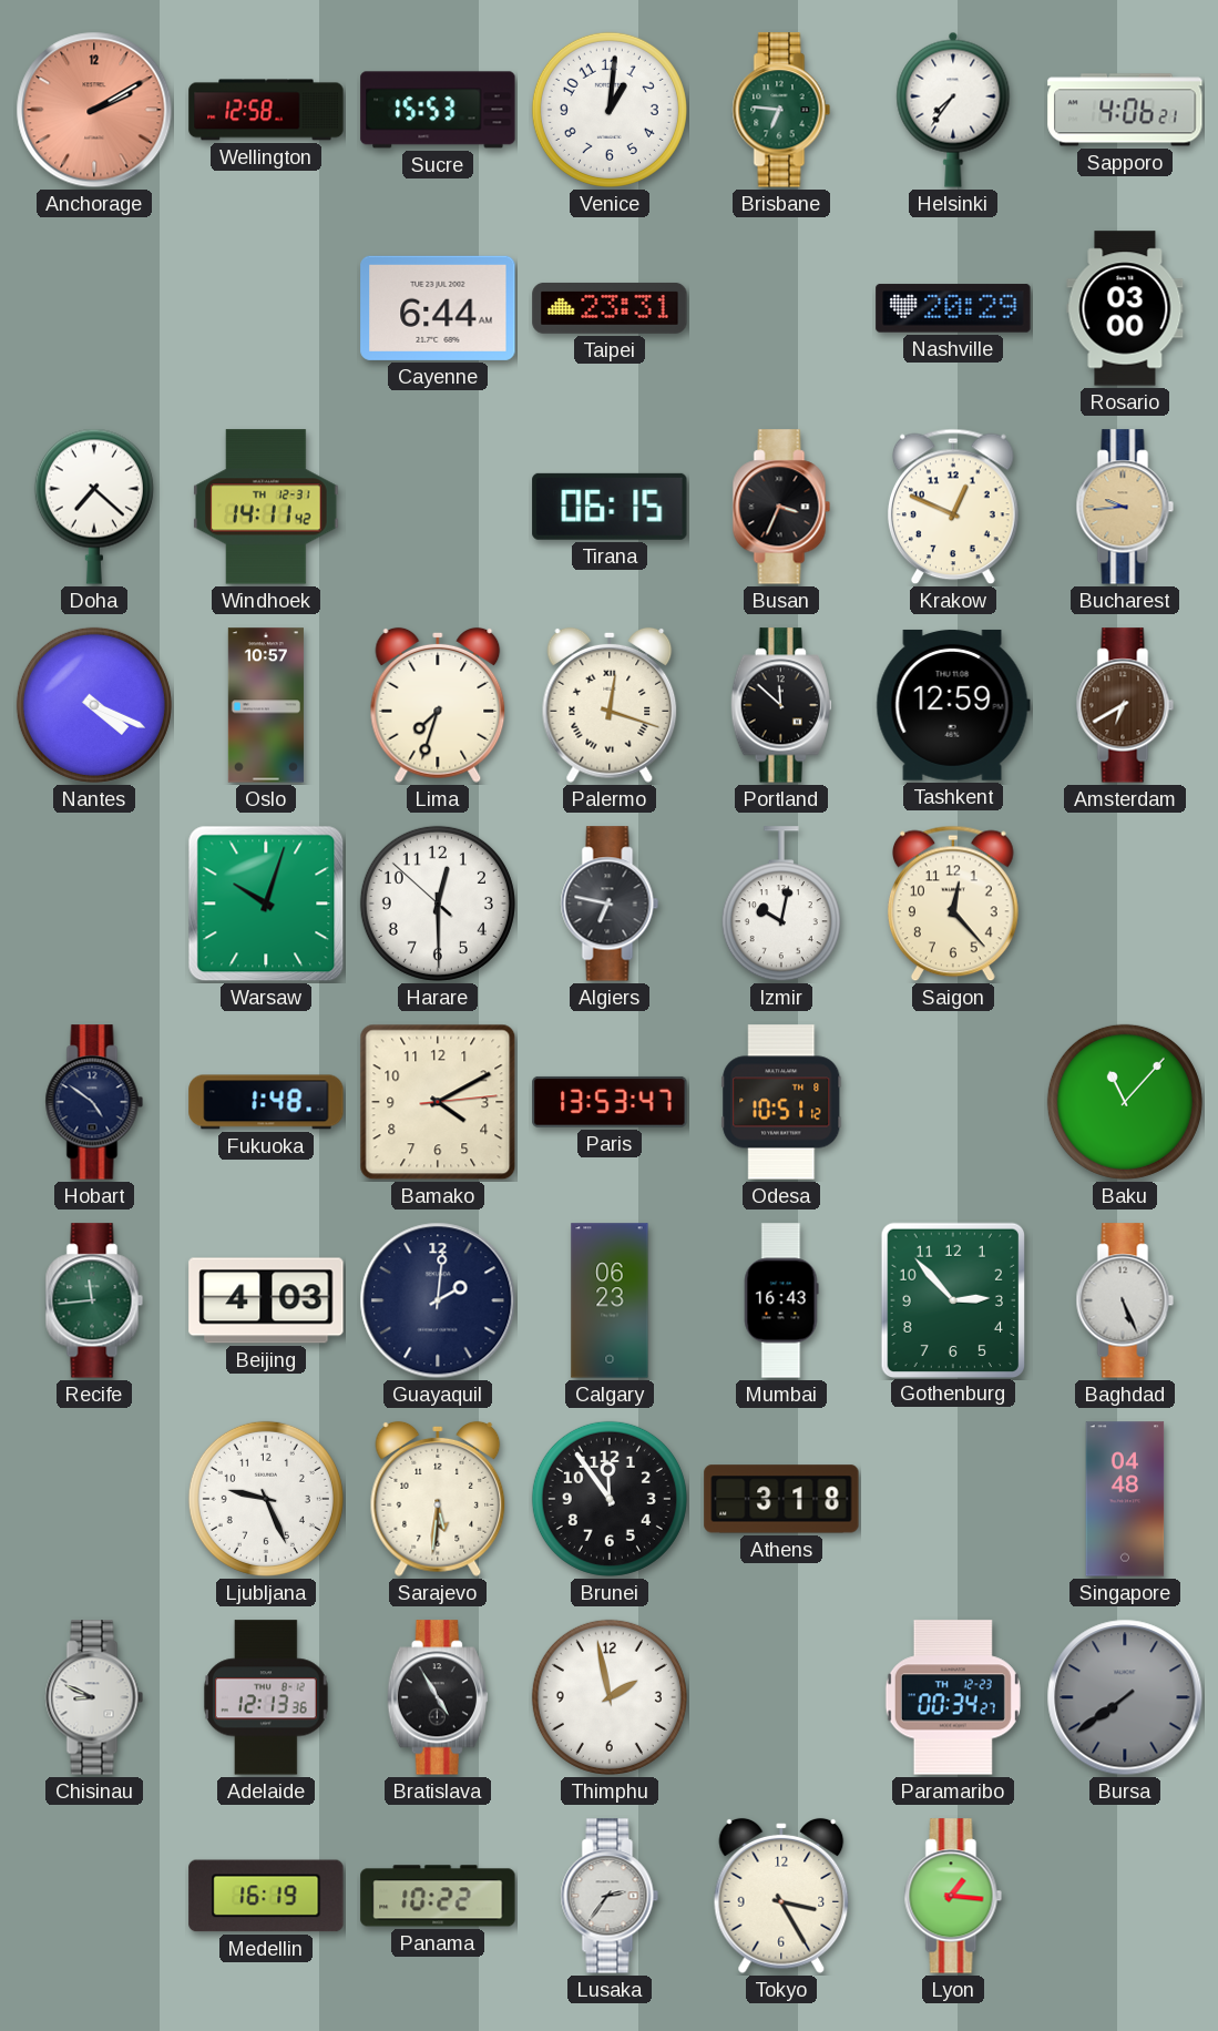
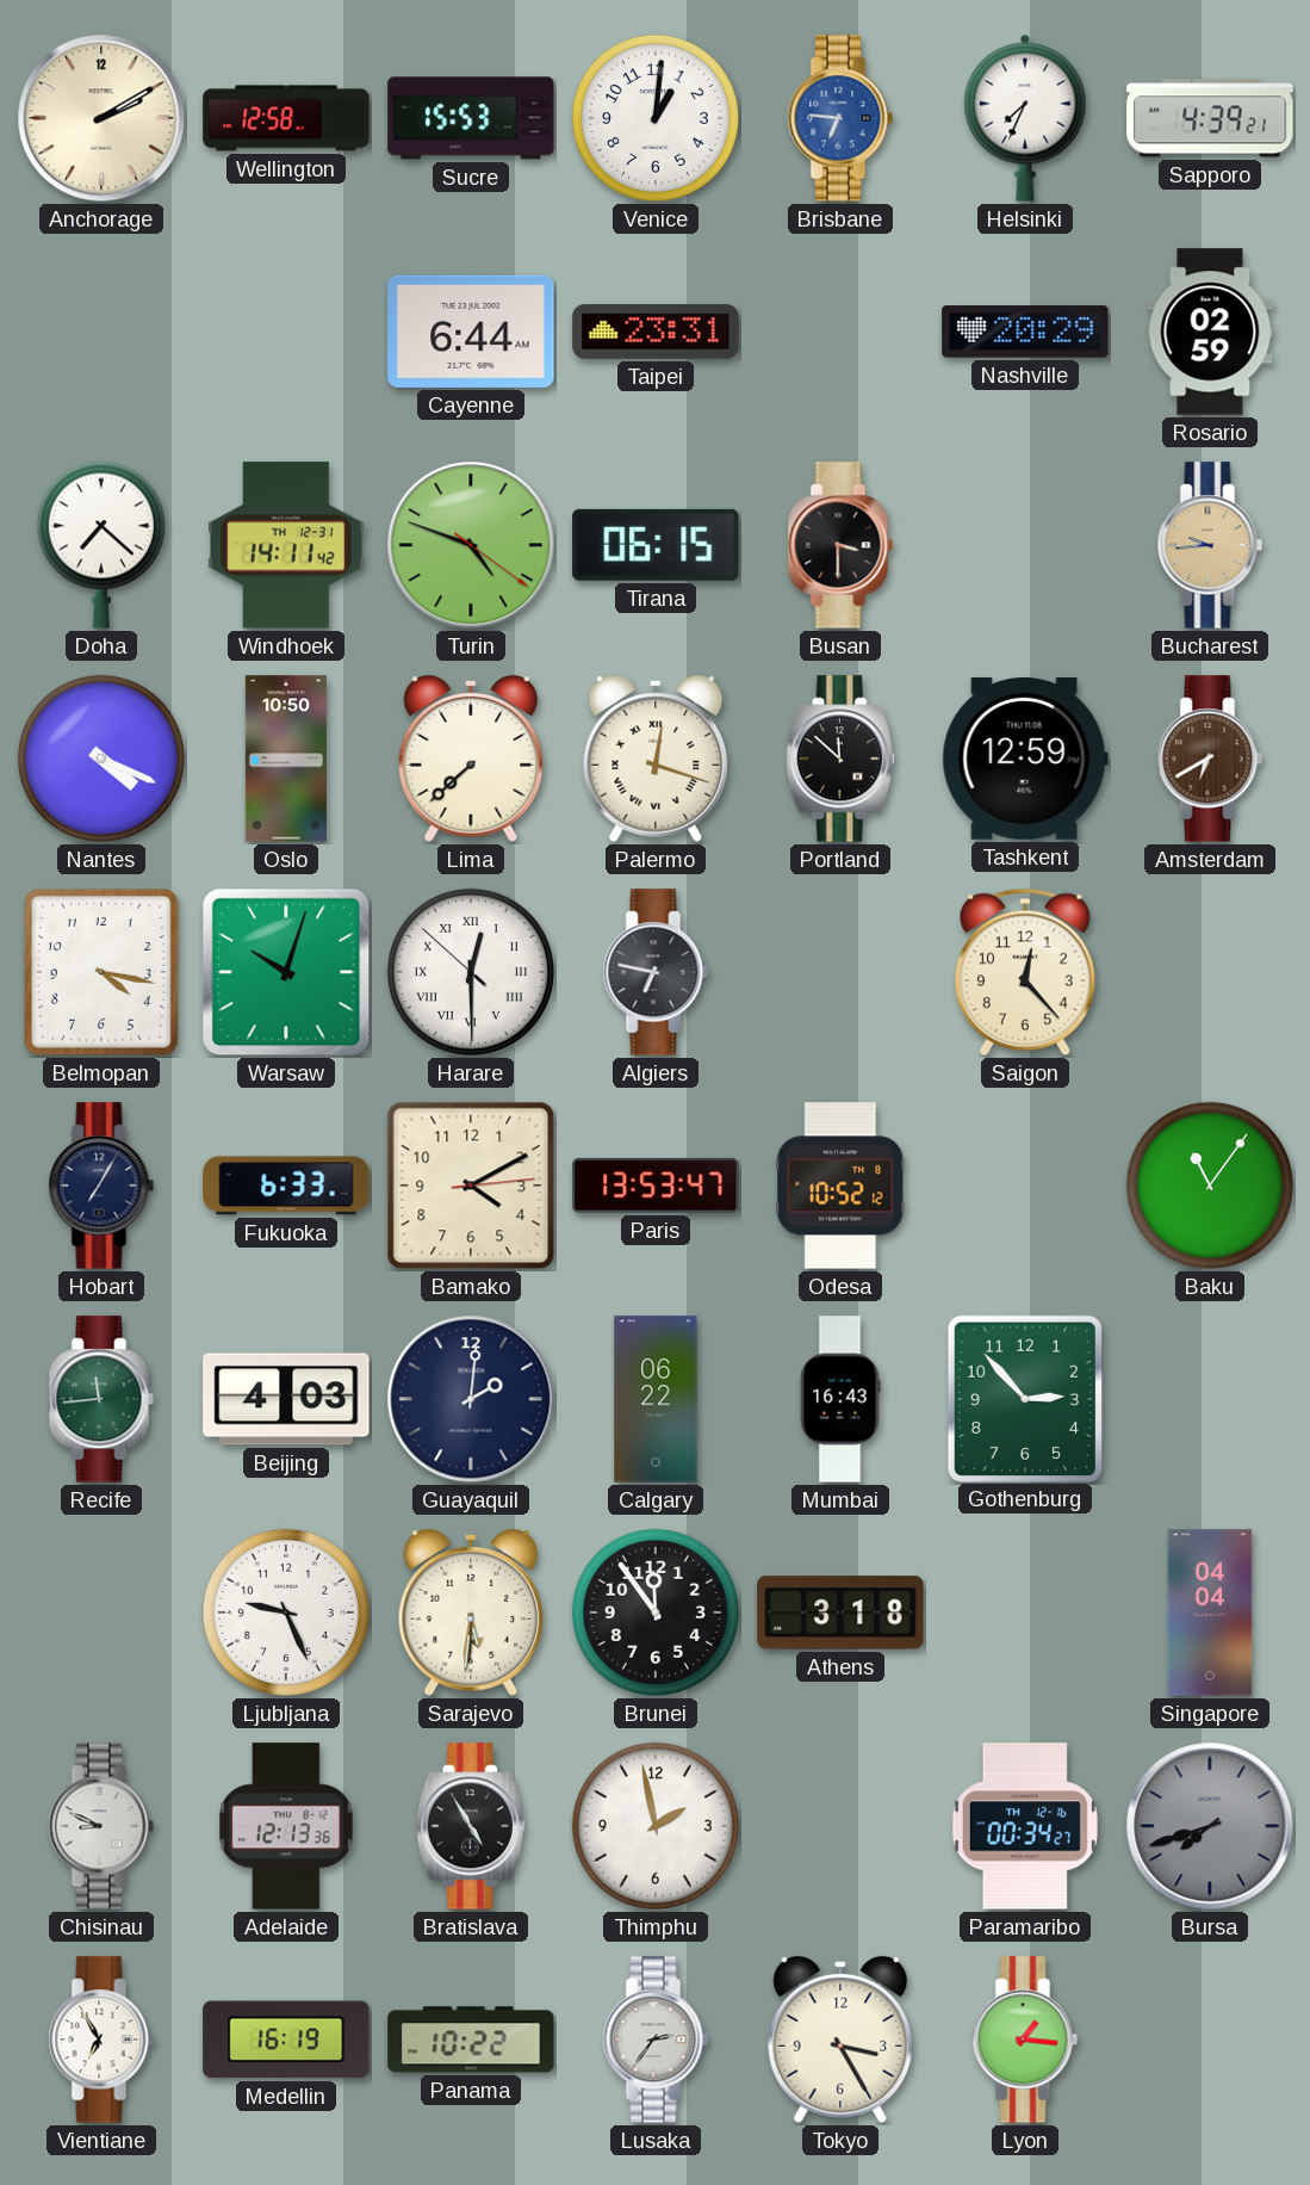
Anchorage dial: salmon -> cream (101, 118)
Brisbane dial: green -> blue (840, 118)
Helsinki: 7:36 -> 7:34 (1025, 118)
Sapporo: 4:06 -> 4:39 (1210, 118)
Rosario: 03:00 -> 02:59 (1210, 332)
Turin: none -> 4:48 (471, 545)
Busan: 3:34 -> 3:30 (840, 545)
Krakow: 12:49 -> none (953, 507)
Oslo: 10:57 -> 10:50 (286, 759)
Lima: 7:33 -> 7:38 (471, 759)
Belmopan: none -> 4:17 (103, 973)
Harare numerals: Arabic -> Roman (471, 972)
Izmir: 10:02 -> none (781, 905)
Hobart: 4:51 -> 7:05 (101, 1186)
Fukuoka: 1:48 -> 6:33 (286, 1186)
Odesa: 10:51 -> 10:52 (840, 1186)
Baku: 11:07 -> 11:06 (1210, 1186)
Calgary: 06:23 -> 06:22 (656, 1399)
Baghdad: 5:26 -> none (1125, 1300)
Singapore: 04:48 -> 04:04 (1210, 1613)
Paramaribo date: TH 12-23 -> TH 12-16 (1025, 1826)
Bursa: 7:39 -> 7:42 (1210, 1826)
Vientiane: none -> 6:55 (101, 2039)
